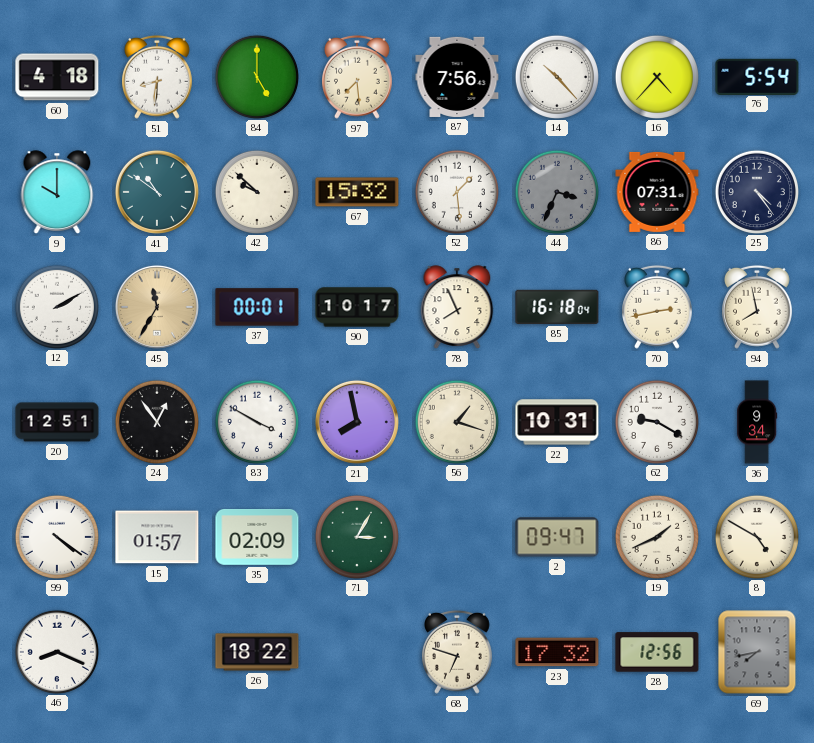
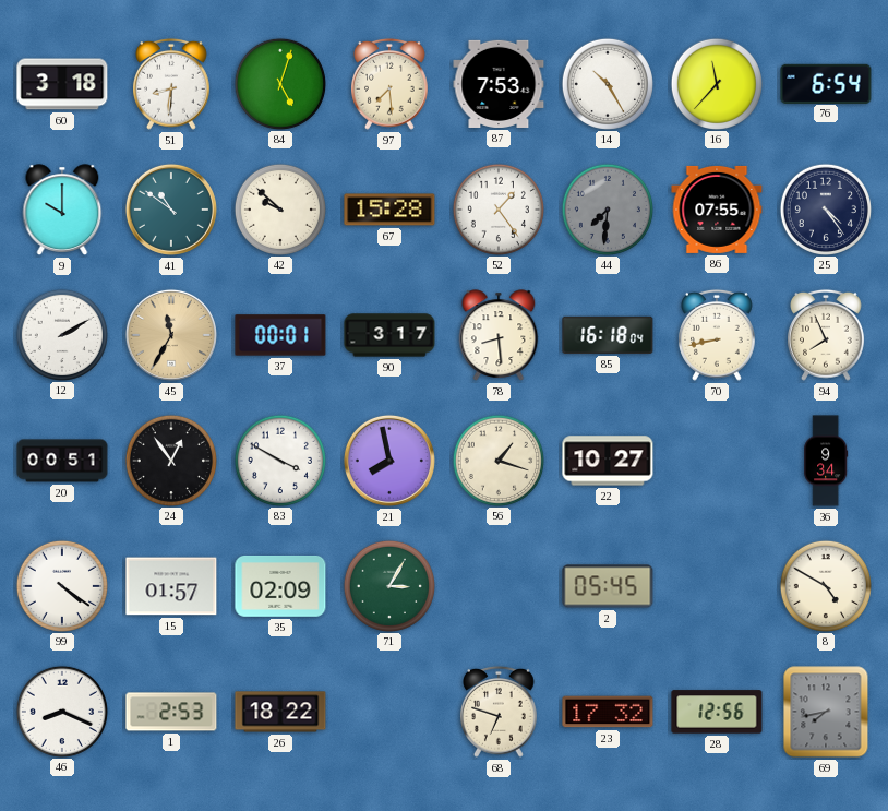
60: 4:18 -> 3:18 (62, 84)
84: 5:00 -> 5:03 (279, 83)
87: 7:56 -> 7:53 (499, 84)
14: 10:23 -> 10:25 (607, 83)
16: 4:37 -> 11:37 (716, 83)
76: 5:54 -> 6:54 (826, 83)
67: 15:32 -> 15:28 (389, 210)
52: 1:29 -> 1:24 (497, 208)
44: 3:34 -> 7:31 (607, 208)
86: 07:31 -> 07:55 (717, 210)
90: 10:17 -> 3:17 (389, 335)
78: 7:56 -> 8:29 (499, 335)
70: 2:43 -> 8:43 (718, 335)
94: 7:58 -> 7:56 (827, 335)
20: 12:51 -> 00:51 (62, 461)
22: 10:31 -> 10:27 (608, 461)
62: 9:20 -> none (656, 421)
2: 09:47 -> 05:45 (608, 586)
19: 1:41 -> none (656, 536)
1: none -> 2:53 (171, 712)
